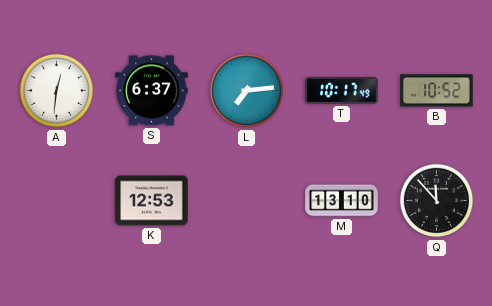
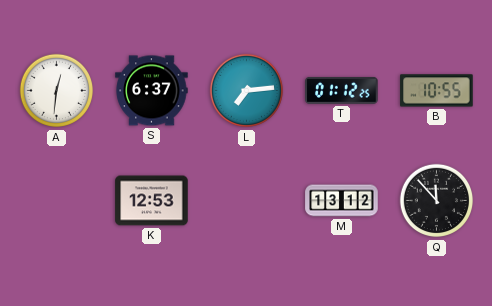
T: 10:17 -> 01:12 (342, 90)
B: 10:52 -> 10:55 (437, 91)
M: 13:10 -> 13:12 (342, 201)
